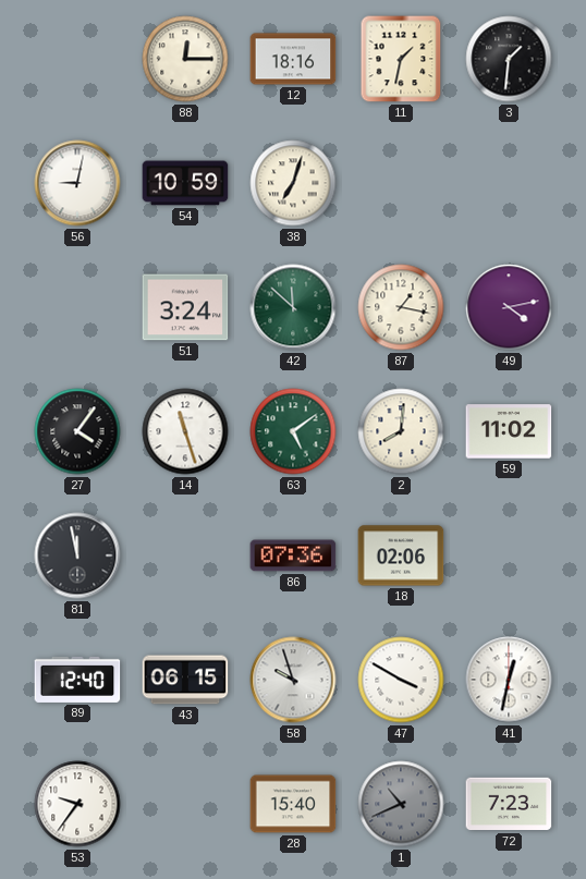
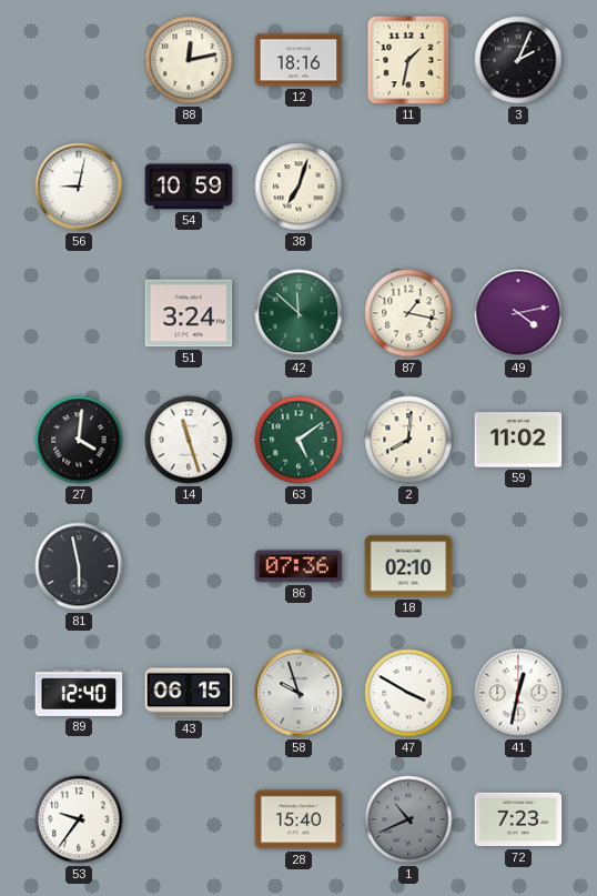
88: 12:15 -> 12:13 (189, 60)
3: 1:31 -> 2:04 (518, 60)
27: 4:06 -> 4:01 (79, 440)
81: 11:58 -> 5:58 (79, 566)
18: 02:06 -> 02:10 (408, 566)
